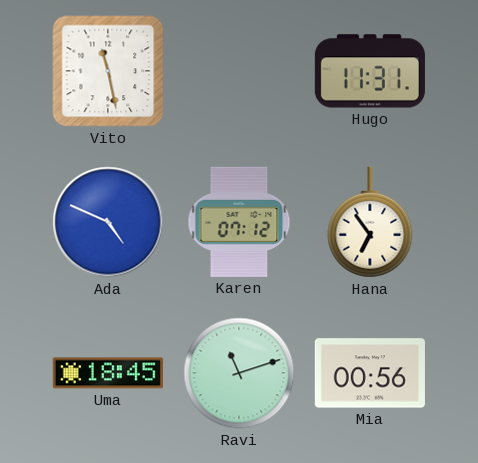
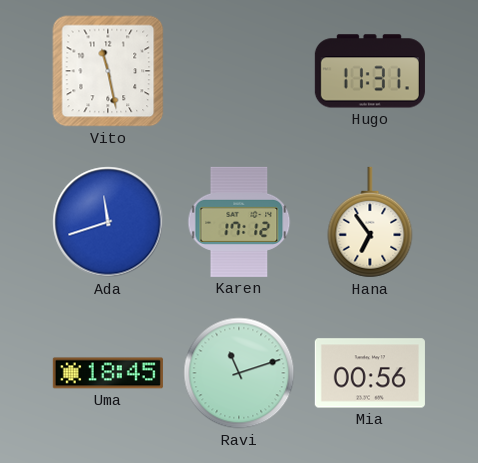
Ada: 4:49 -> 11:42 (108, 222)
Karen: 07:12 -> 17:12 (239, 222)
